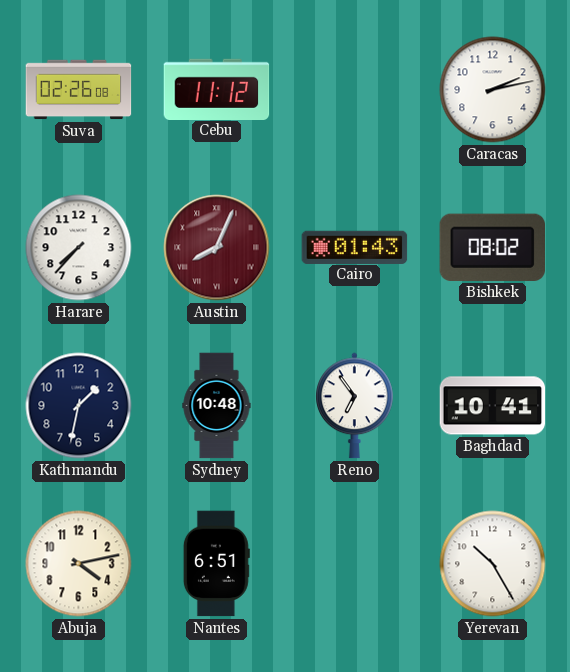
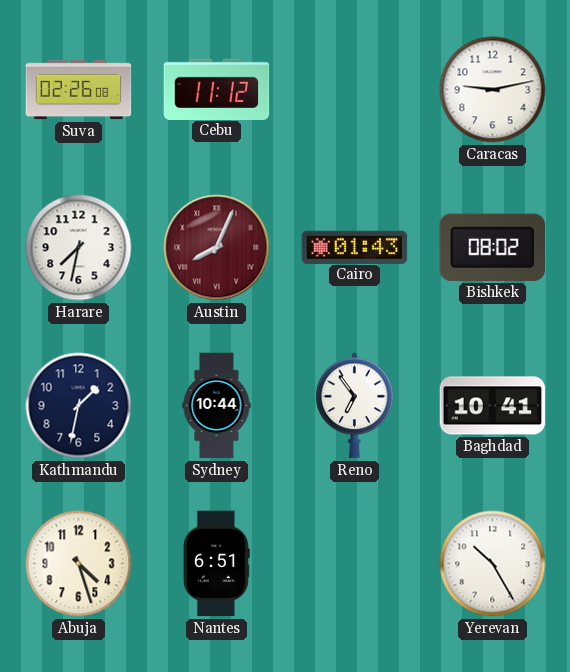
Caracas: 2:13 -> 9:13 (493, 90)
Harare: 7:37 -> 7:32 (79, 248)
Sydney: 10:48 -> 10:44 (217, 406)
Abuja: 4:13 -> 4:27 (79, 564)
